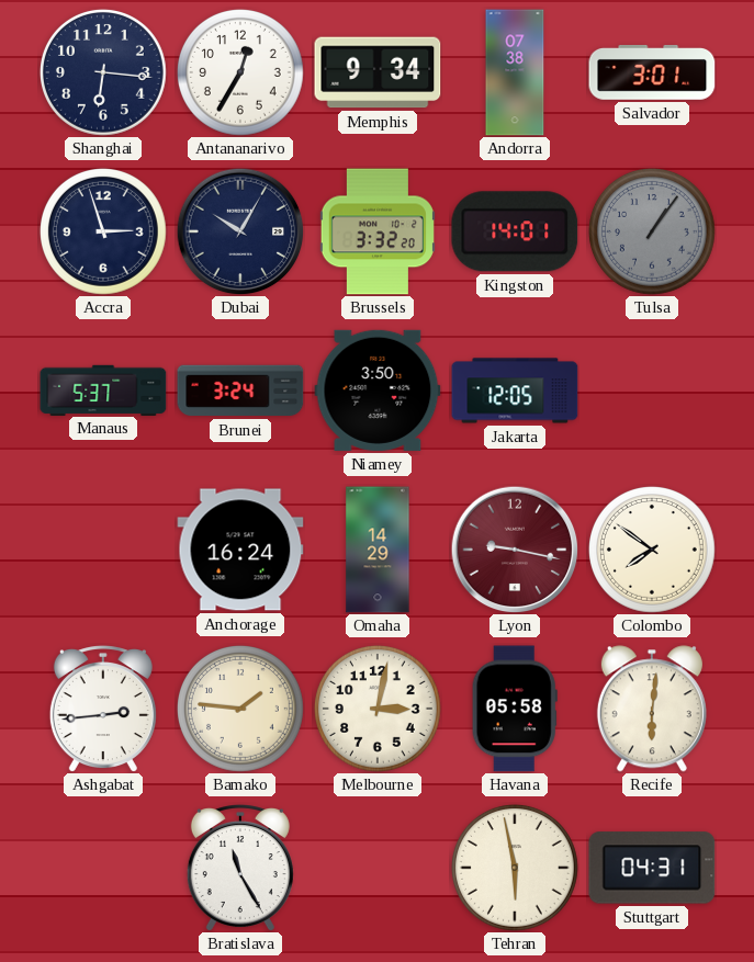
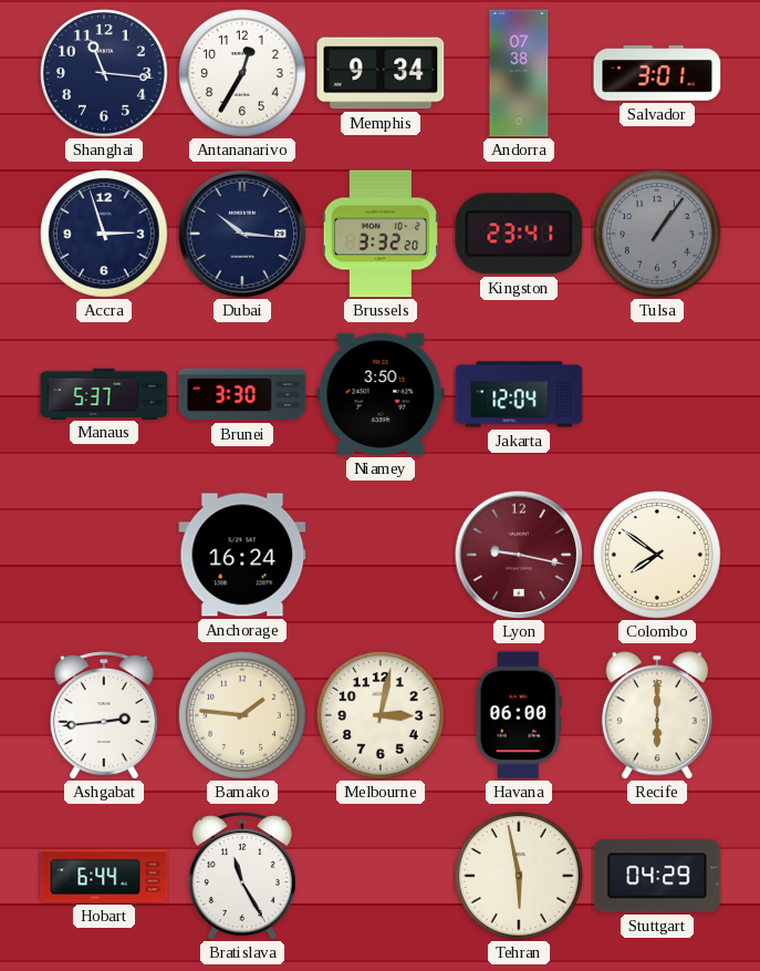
Shanghai: 6:16 -> 11:16 (104, 73)
Dubai: 10:05 -> 10:16 (242, 234)
Kingston: 14:01 -> 23:41 (519, 234)
Brunei: 3:24 -> 3:30 (242, 394)
Jakarta: 12:05 -> 12:04 (519, 394)
Omaha: 14:29 -> none (378, 550)
Havana: 05:58 -> 06:00 (519, 715)
Recife: 6:01 -> 6:00 (657, 715)
Hobart: none -> 6:44 (104, 876)
Stuttgart: 04:31 -> 04:29 (657, 876)
